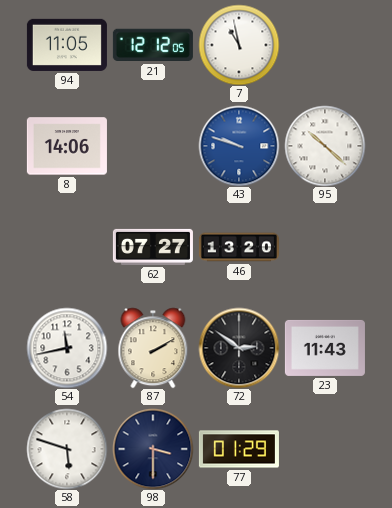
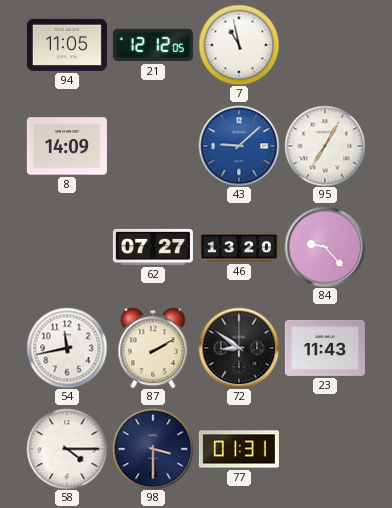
8: 14:06 -> 14:09 (67, 146)
43: 9:48 -> 9:08 (239, 146)
95: 10:22 -> 7:05 (325, 146)
84: none -> 9:23 (325, 247)
72: 2:51 -> 8:51 (239, 348)
58: 5:48 -> 4:15 (67, 449)
77: 01:29 -> 01:31 (239, 449)
